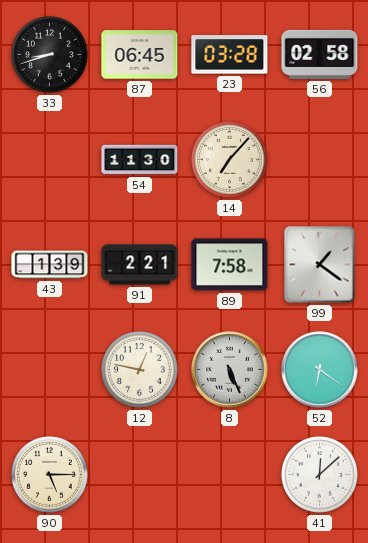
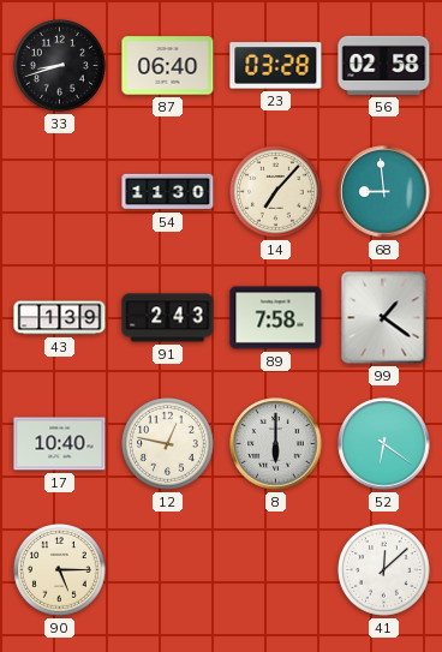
87: 06:45 -> 06:40 (168, 66)
68: none -> 8:59 (384, 192)
91: 2:21 -> 2:43 (168, 318)
17: none -> 10:40 (60, 444)
8: 5:26 -> 6:00 (276, 444)
